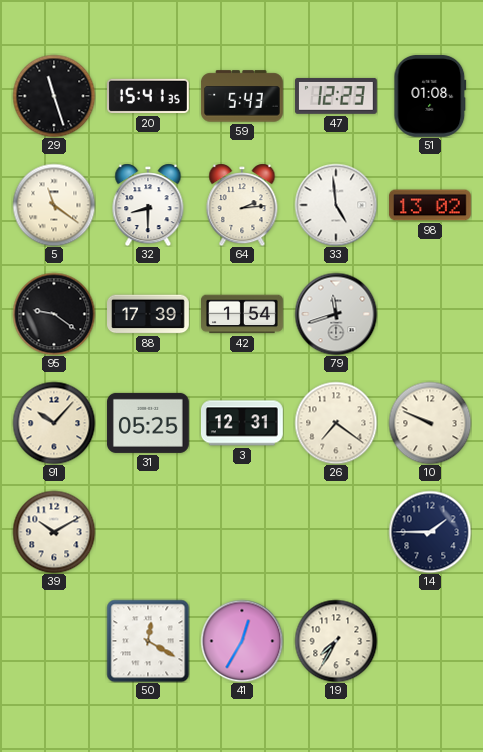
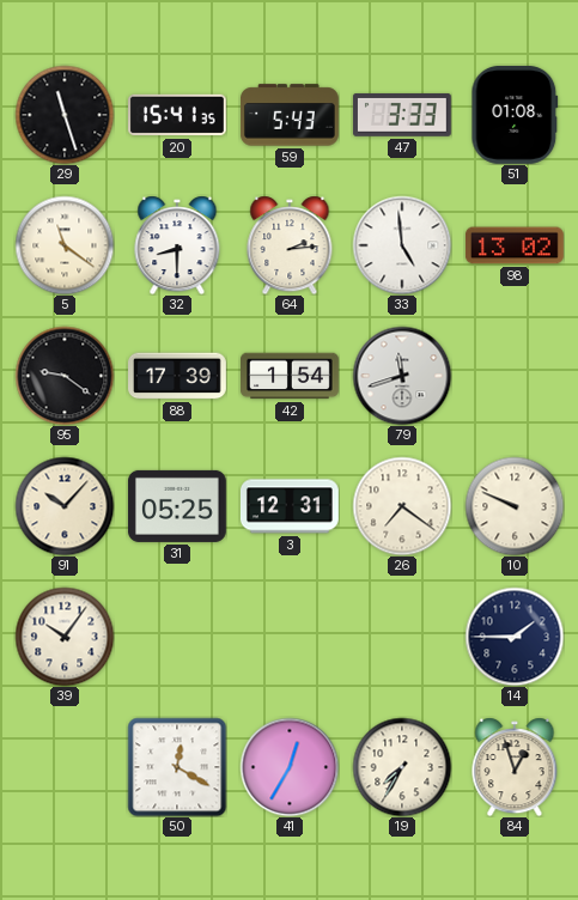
47: 12:23 -> 3:33 (402, 115)
39: 10:10 -> 10:06 (65, 637)
84: none -> 12:57 (515, 767)
